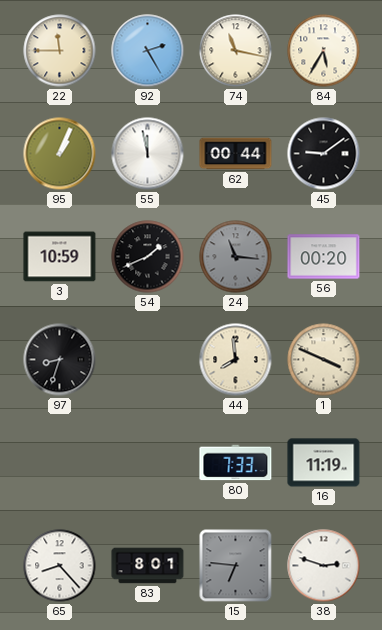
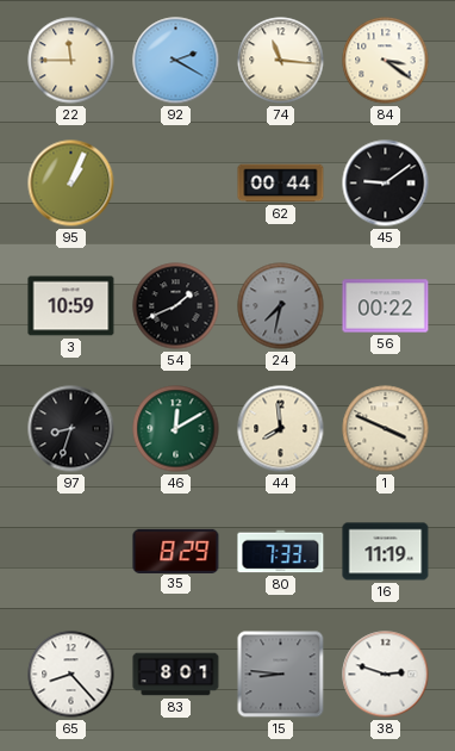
92: 2:25 -> 2:20 (176, 61)
74: 11:17 -> 11:16 (281, 61)
84: 5:35 -> 3:21 (386, 61)
55: 11:58 -> none (148, 154)
24: 11:16 -> 7:32 (281, 306)
56: 00:20 -> 00:22 (386, 306)
46: none -> 12:10 (176, 429)
35: none -> 8:29 (176, 551)
15: 6:46 -> 8:46 (281, 675)
